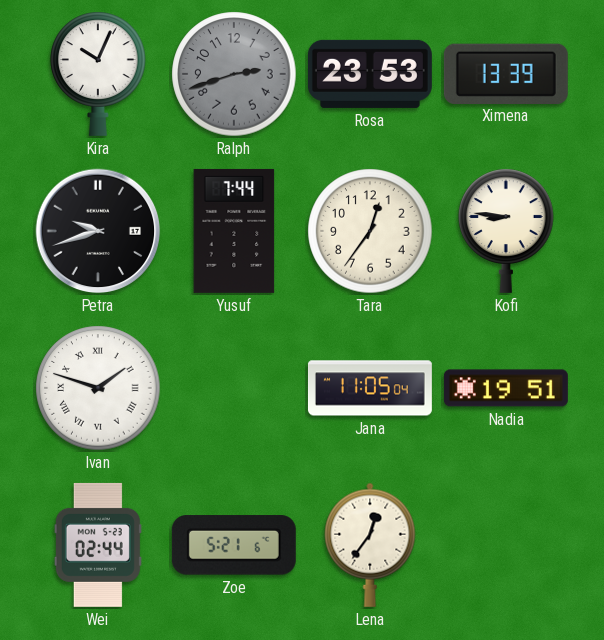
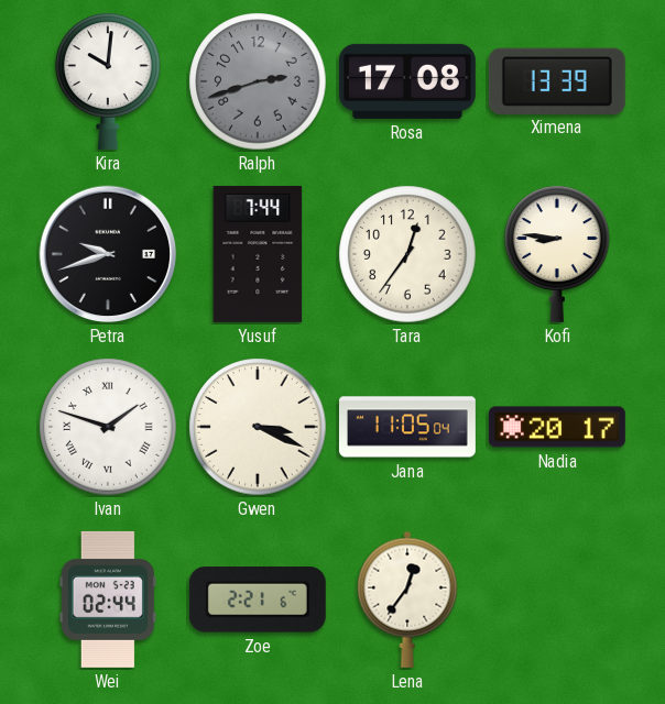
Kira: 10:04 -> 10:01 (108, 81)
Rosa: 23:53 -> 17:08 (407, 81)
Gwen: none -> 3:19 (258, 427)
Nadia: 19:51 -> 20:17 (557, 427)
Zoe: 5:21 -> 2:21 (258, 599)
